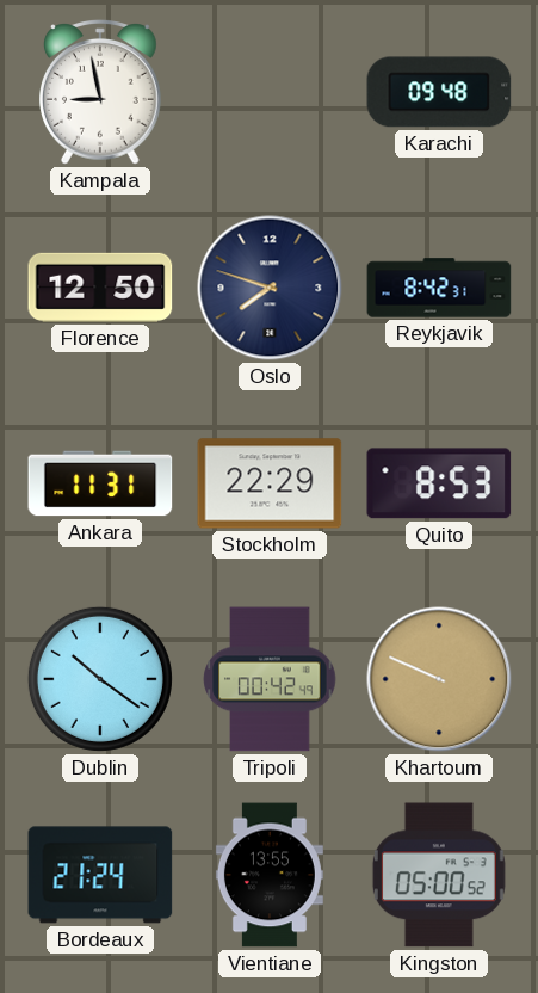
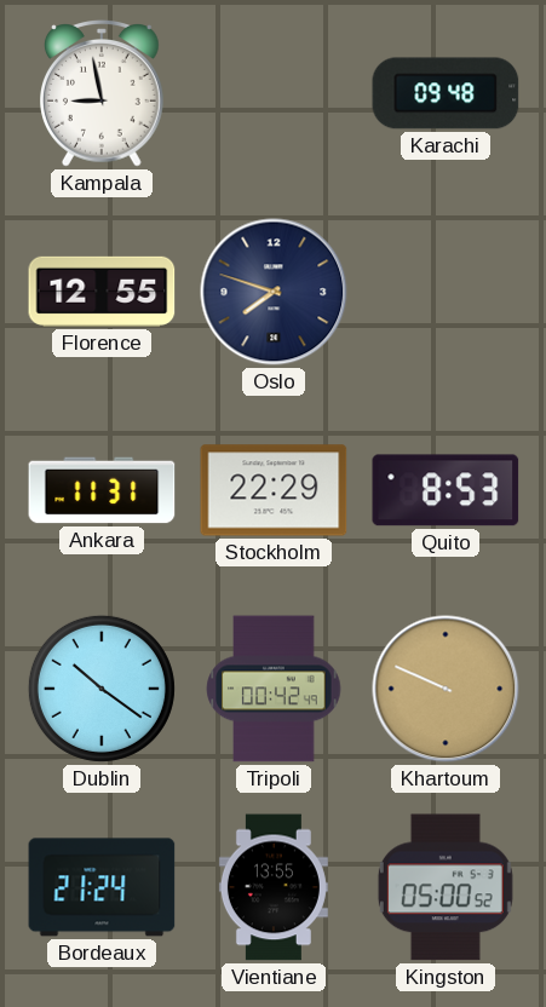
Florence: 12:50 -> 12:55 (102, 292)
Reykjavik: 8:42 -> none (439, 288)
